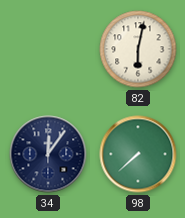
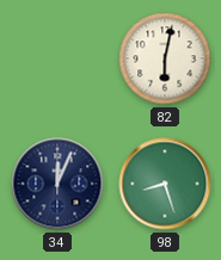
34: 12:06 -> 12:04 (57, 184)
98: 7:38 -> 8:27 (165, 184)
